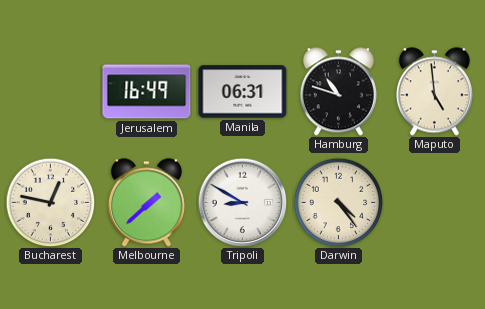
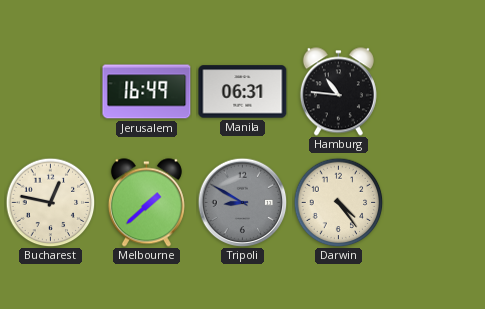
Hamburg: 10:48 -> 10:46 (338, 92)
Maputo: 4:59 -> none (434, 92)
Tripoli dial: white -> grey (242, 202)
